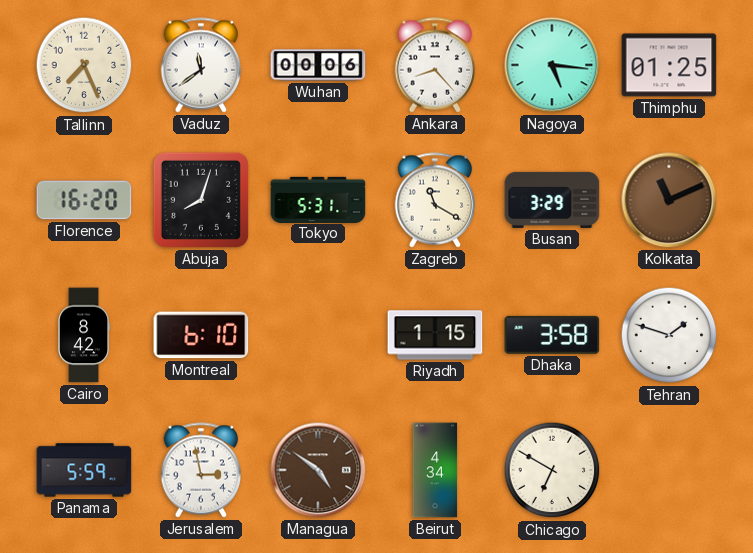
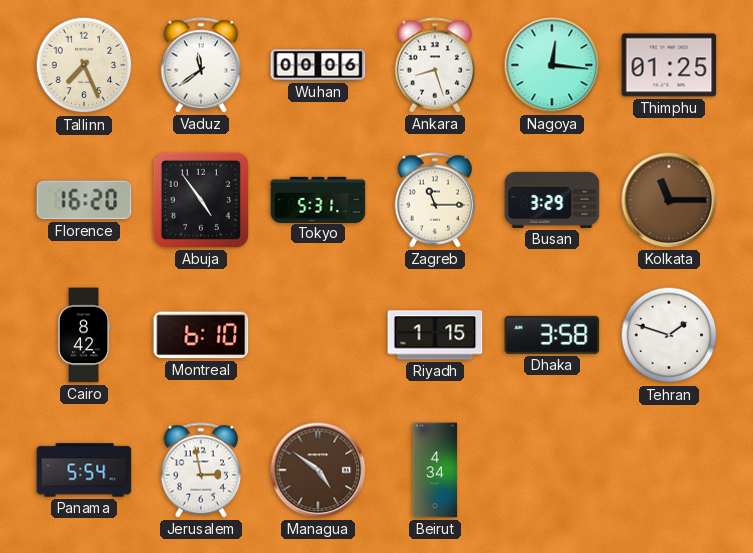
Ankara: 8:23 -> 8:27 (435, 65)
Nagoya: 5:16 -> 12:16 (552, 65)
Abuja: 8:03 -> 4:54 (201, 200)
Zagreb: 11:20 -> 11:15 (435, 200)
Kolkata: 11:11 -> 11:15 (669, 200)
Panama: 5:59 -> 5:54 (84, 470)
Chicago: 6:50 -> none (552, 470)
